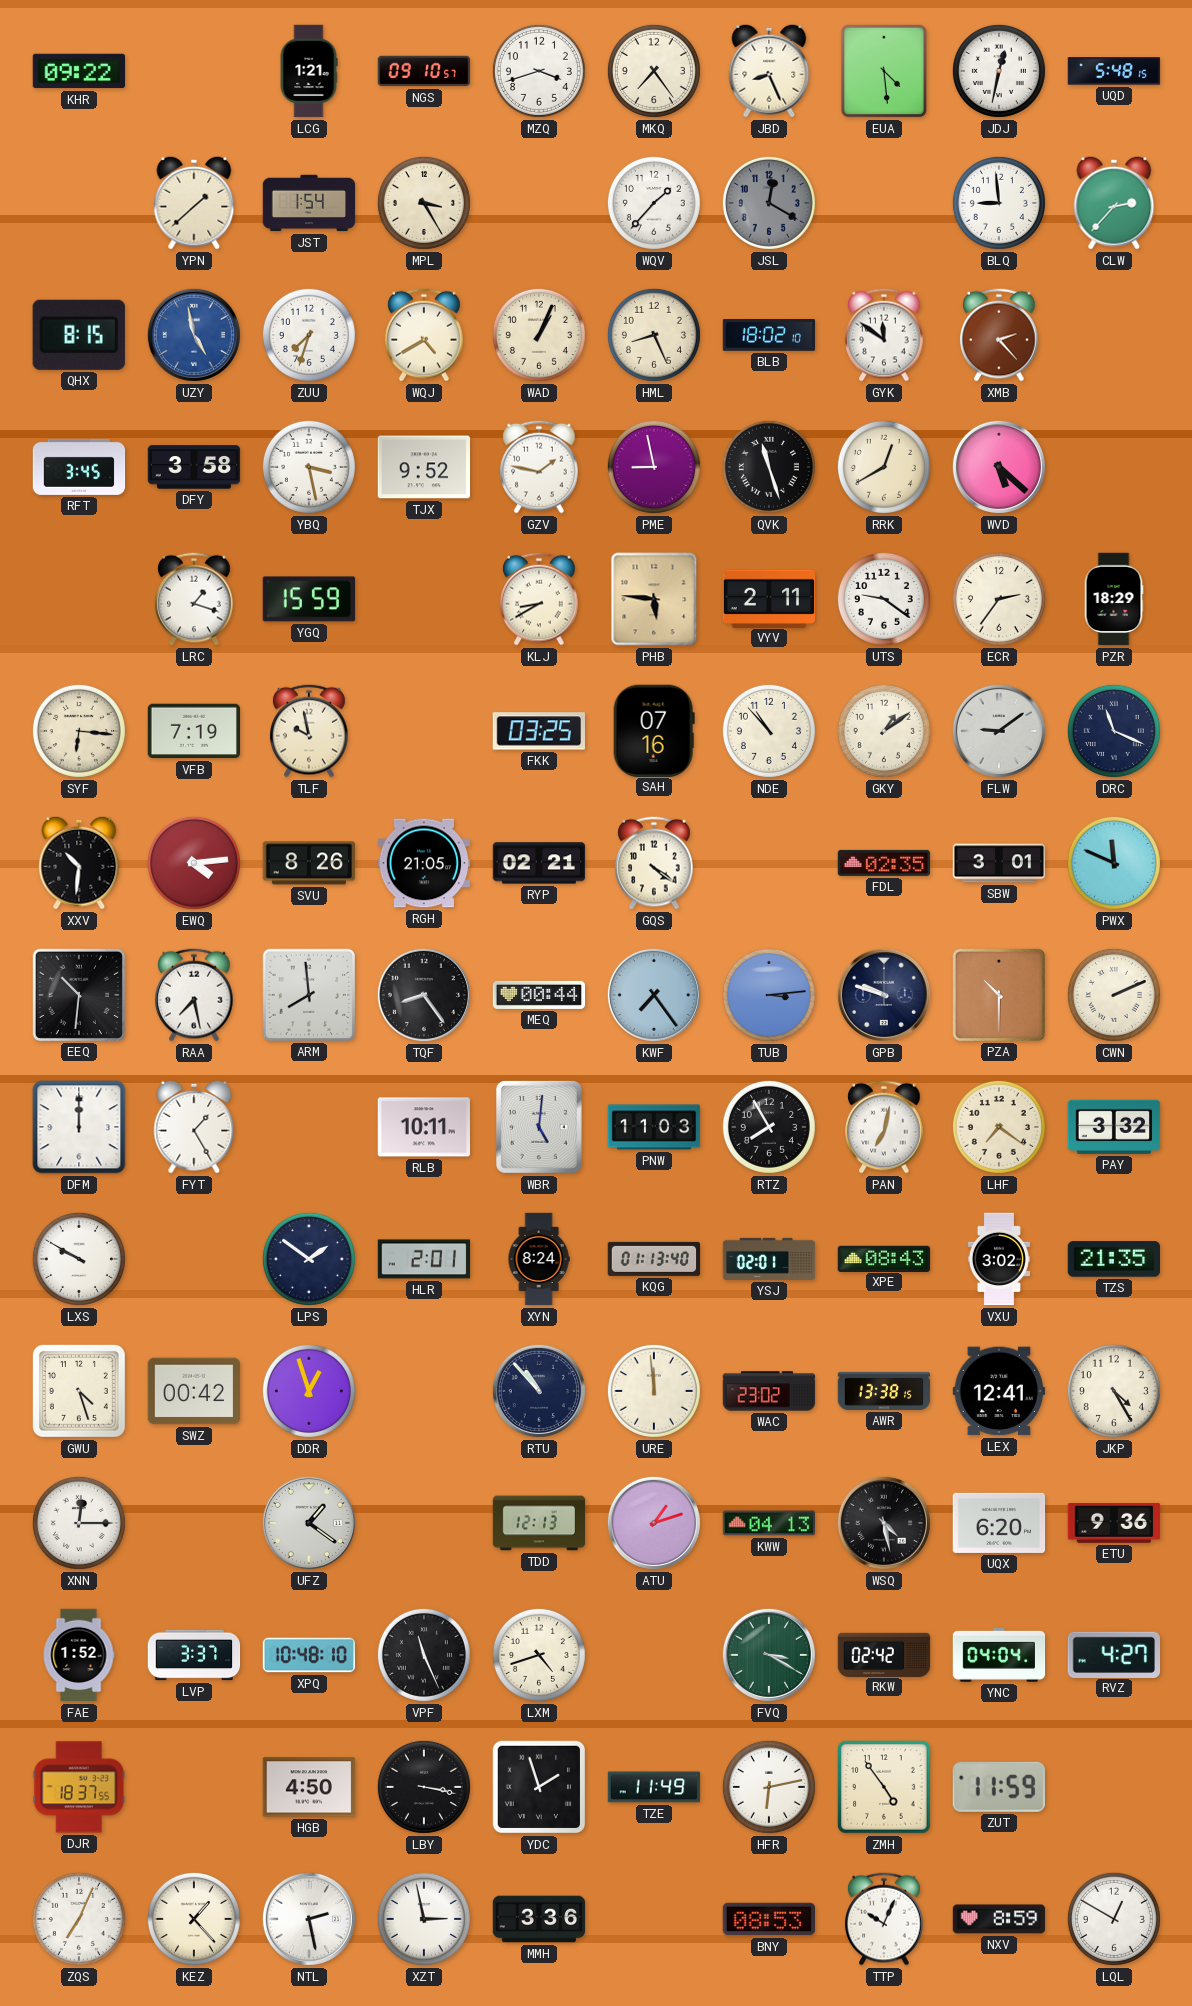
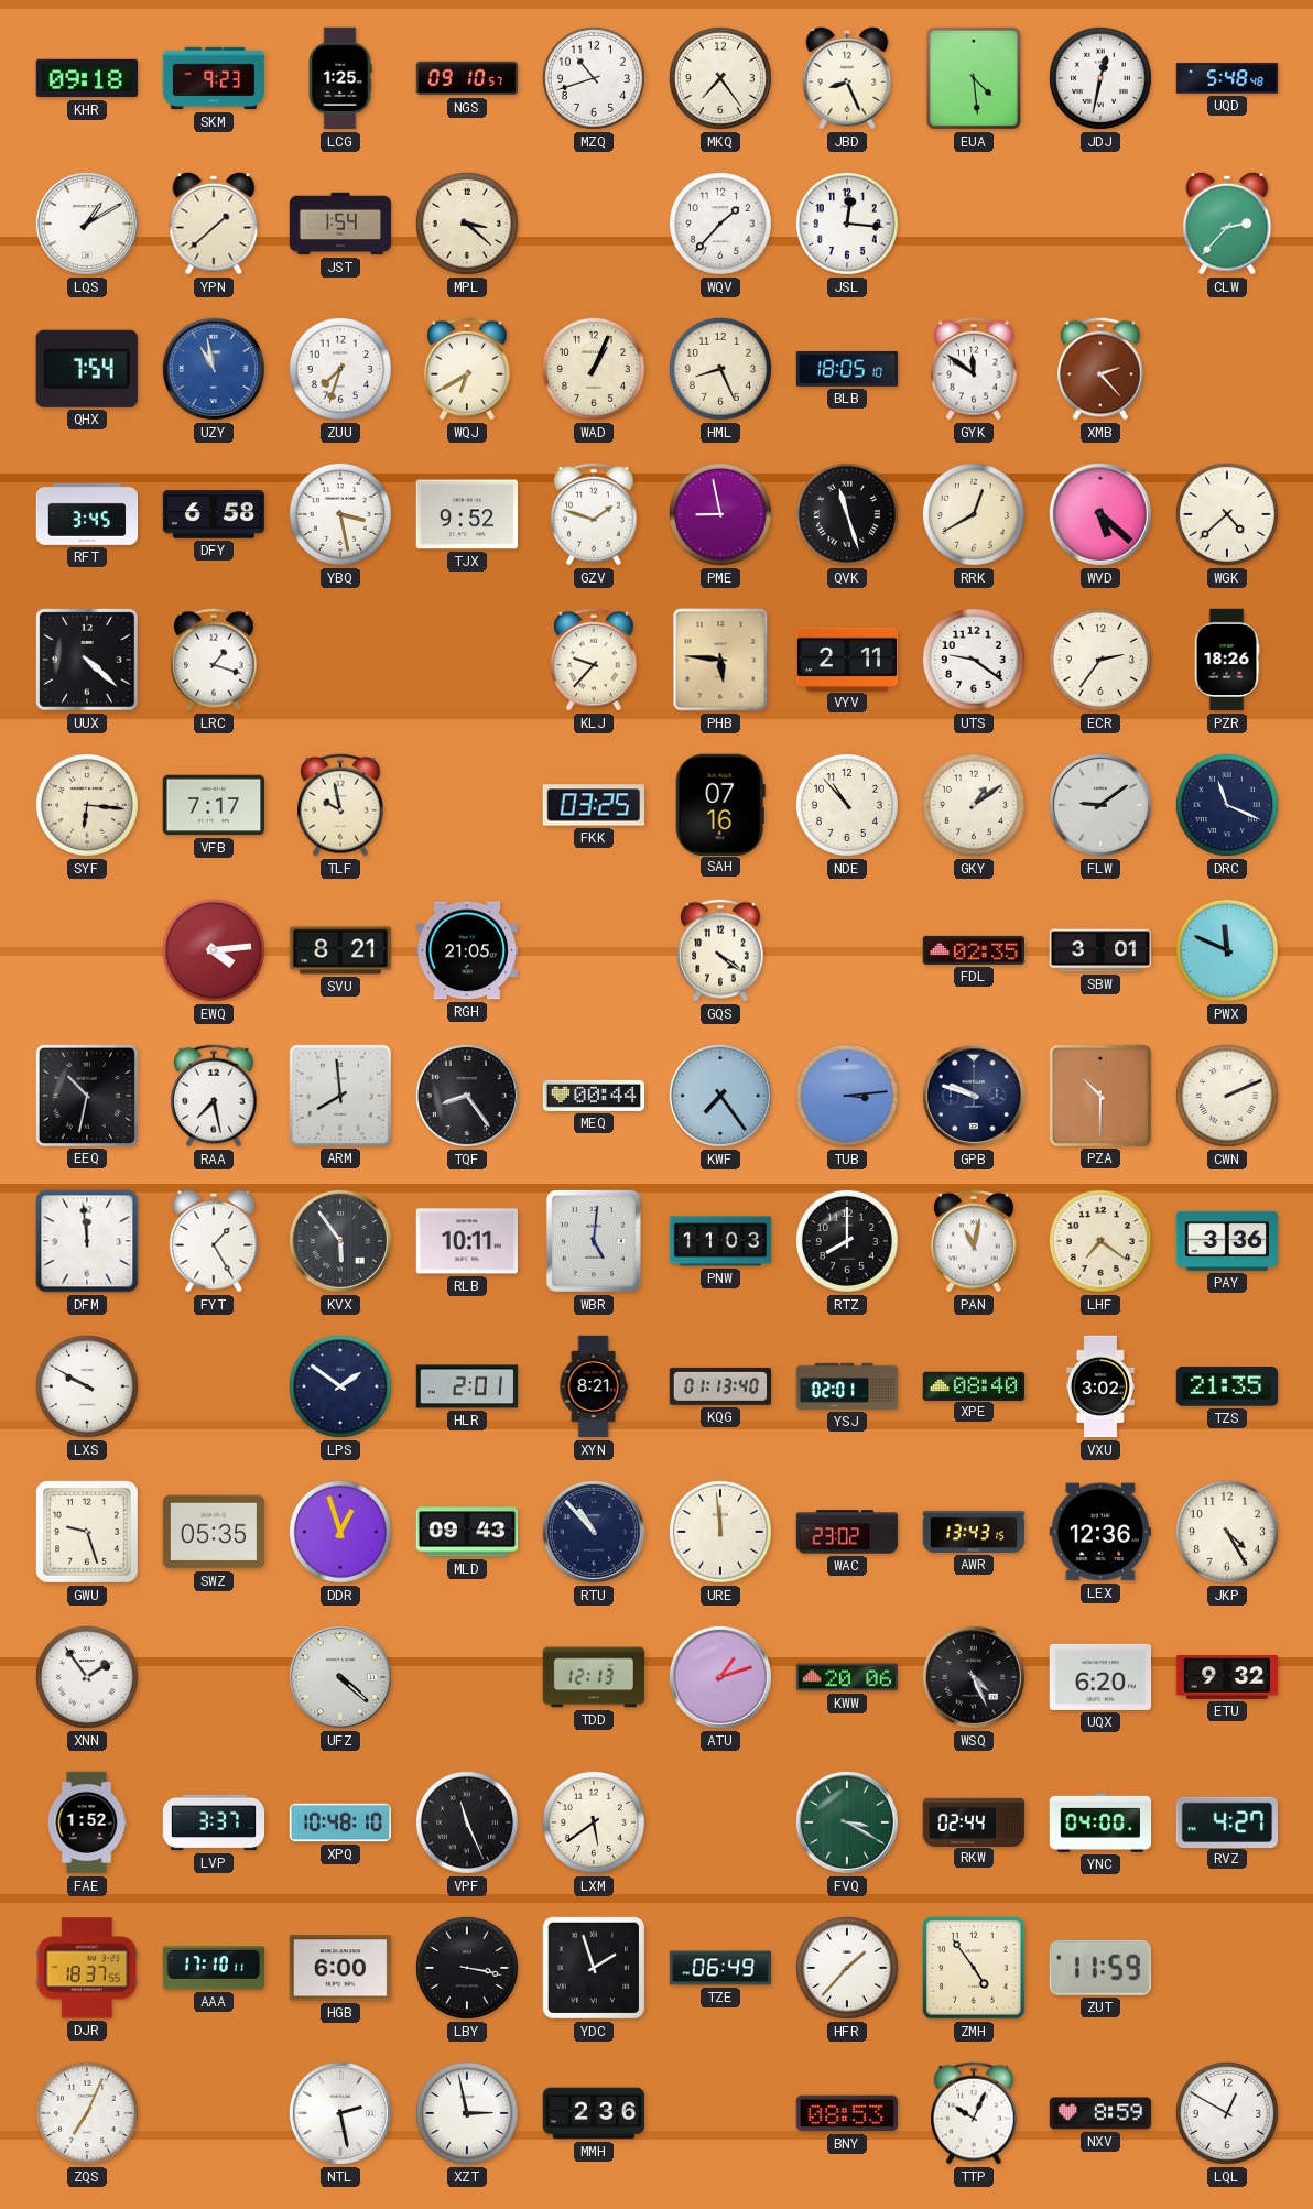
KHR: 09:22 -> 09:18 (87, 78)
SKM: none -> 9:23 (214, 78)
LCG: 1:21 -> 1:25 (340, 78)
MZQ: 3:42 -> 10:42 (594, 78)
UQD: 5:48:15 -> 5:48:48 (1227, 78)
LQS: none -> 1:10 (87, 224)
MPL: 3:25 -> 3:22 (467, 224)
JSL: 12:20 -> 12:16 (847, 224)
JSL dial: grey -> white (847, 224)
BLQ: 8:59 -> none (999, 203)
QHX: 8:15 -> 7:54 (87, 369)
UZY: 4:58 -> 10:58 (214, 369)
WQJ: 4:40 -> 6:40 (467, 369)
BLB: 18:02 -> 18:05 (847, 370)
DFY: 3:58 -> 6:58 (214, 514)
GZV: 1:47 -> 1:48 (594, 514)
WGK: none -> 4:38 (1227, 514)
UUX: none -> 4:22 (88, 661)
YGQ: 15:59 -> none (309, 599)
KLJ: 8:40 -> 9:37 (594, 660)
PZR: 18:29 -> 18:26 (1227, 660)
VFB: 7:19 -> 7:17 (214, 805)
XXV: 10:31 -> none (79, 863)
SVU: 8:26 -> 8:21 (340, 950)
RYP: 02:21 -> none (539, 863)
EEQ: 10:31 -> 10:32 (86, 1095)
DFM: 12:00 -> 11:59 (87, 1241)
KVX: none -> 5:54 (340, 1241)
RTZ: 7:55 -> 8:00 (847, 1241)
PAN: 7:02 -> 11:02 (974, 1241)
PAY: 3:32 -> 3:36 (1227, 1241)
XYN: 8:24 -> 8:21 (594, 1386)
XPE: 08:43 -> 08:40 (974, 1385)
GWU: 4:27 -> 9:27 (87, 1532)
SWZ: 00:42 -> 05:35 (214, 1532)
MLD: none -> 09:43 (467, 1532)
AWR: 13:38 -> 13:43 (974, 1532)
LEX: 12:41 -> 12:36 (1100, 1532)
XNN: 12:15 -> 1:54 (87, 1677)
UFZ: 1:21 -> 4:22 (340, 1677)
KWW: 04:13 -> 20:06 (847, 1677)
WSQ: 4:28 -> 4:26 (974, 1677)
ETU: 9:36 -> 9:32 (1227, 1678)
LXM: 4:42 -> 5:39 (594, 1822)
RKW: 02:42 -> 02:44 (974, 1821)
YNC: 04:04 -> 04:00 (1100, 1824)
AAA: none -> 17:10 (214, 1968)
HGB: 4:50 -> 6:00 (340, 1968)
TZE: 11:49 -> 06:49 (720, 1968)
HFR: 6:13 -> 1:37 (847, 1968)
KEZ: 1:23 -> none (194, 1919)
MMH: 3:36 -> 2:36 (594, 2113)
